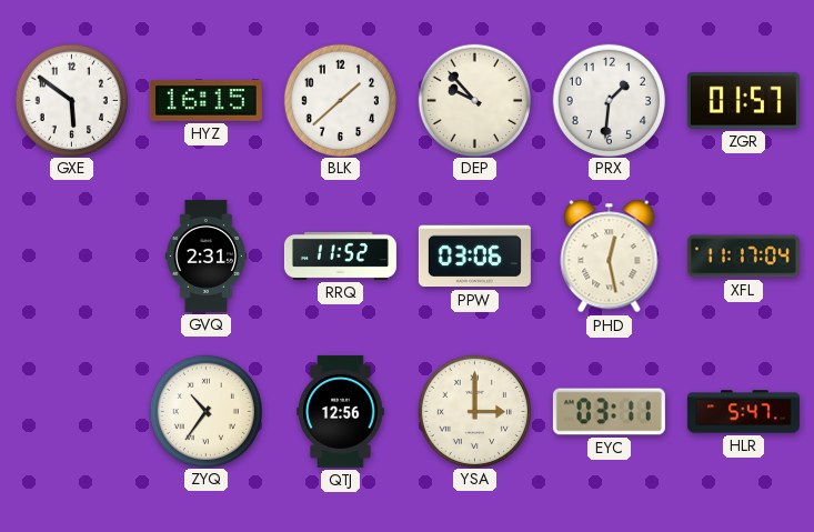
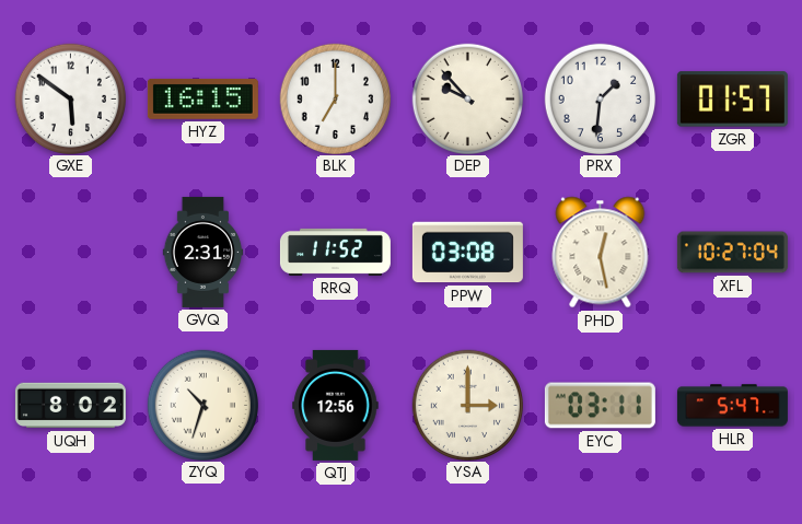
BLK: 1:38 -> 7:00 (335, 98)
PPW: 03:06 -> 03:08 (467, 253)
XFL: 11:17 -> 10:27 (732, 253)
UQH: none -> 8:02 (70, 406)
ZYQ: 10:36 -> 10:33 (202, 405)
